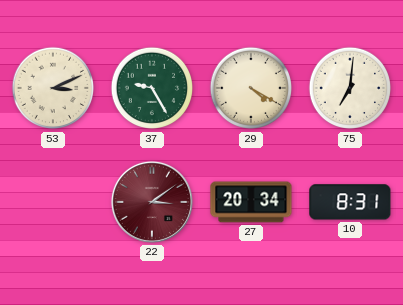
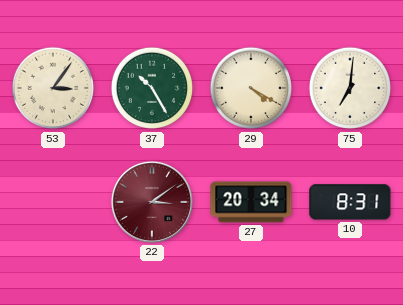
53: 3:11 -> 3:06 (53, 88)
37: 9:25 -> 10:25 (152, 88)
